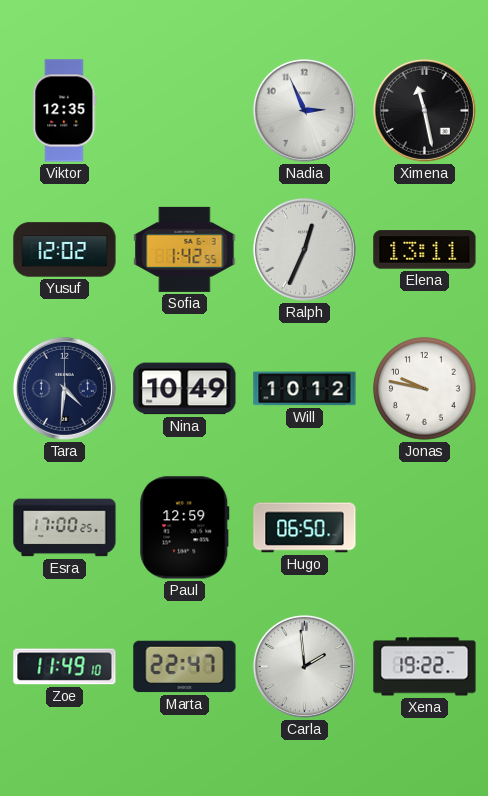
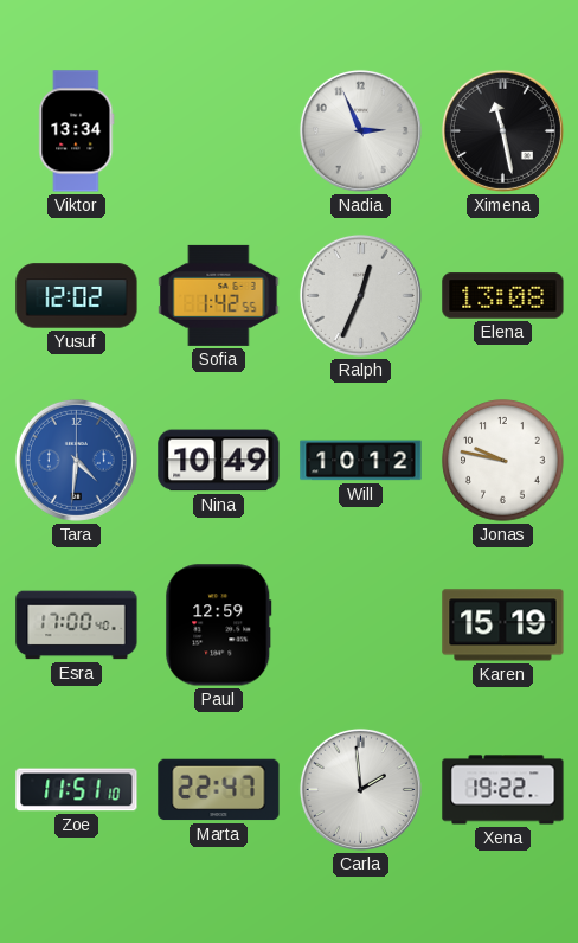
Viktor: 12:35 -> 13:34 (77, 131)
Elena: 13:11 -> 13:08 (503, 296)
Tara dial: navy -> blue (76, 460)
Esra: 17:00:25 -> 17:00:40 (77, 626)
Hugo: 06:50 -> none (305, 528)
Karen: none -> 15:19 (503, 626)
Zoe: 11:49 -> 11:51 (77, 790)
